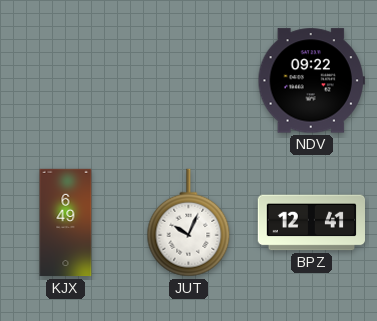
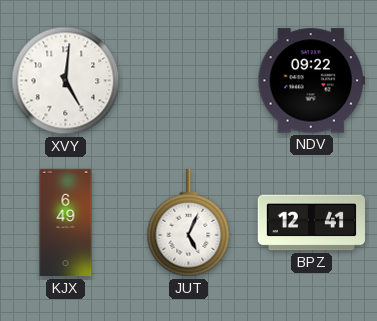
XVY: none -> 5:01 (66, 81)
JUT: 10:04 -> 5:04 (189, 223)
